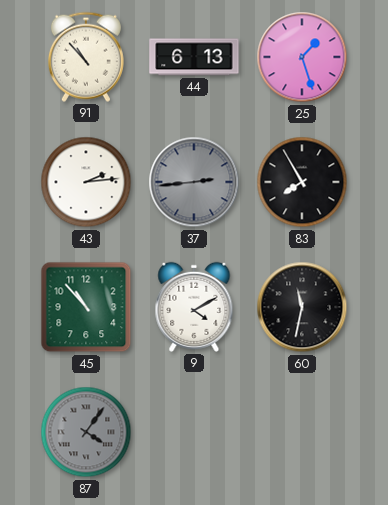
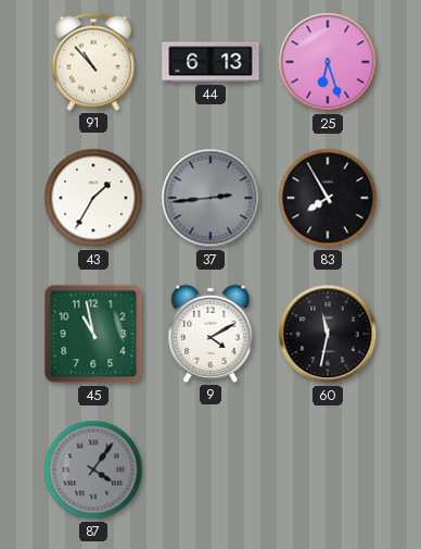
25: 1:27 -> 6:27 (328, 62)
43: 2:14 -> 1:35 (93, 198)
45: 10:53 -> 10:58 (93, 334)
